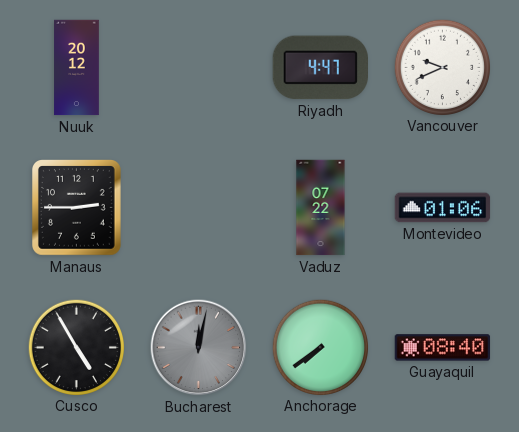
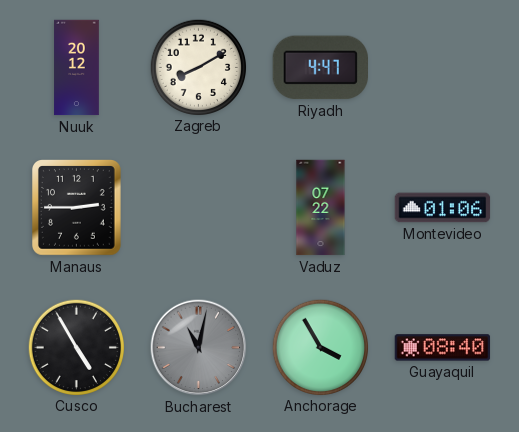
Zagreb: none -> 8:10 (198, 67)
Vancouver: 9:41 -> none (442, 67)
Bucharest: 12:02 -> 11:02 (199, 348)
Anchorage: 7:39 -> 3:55 (320, 347)
